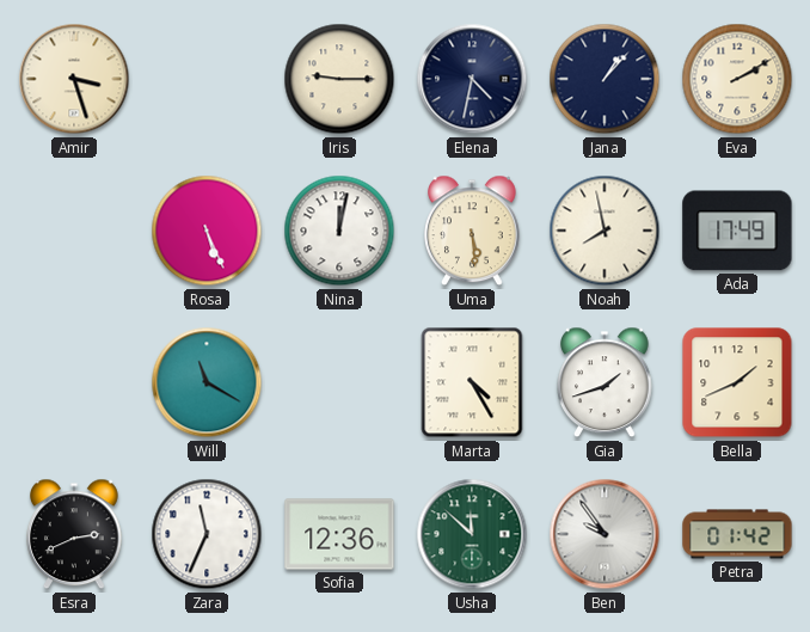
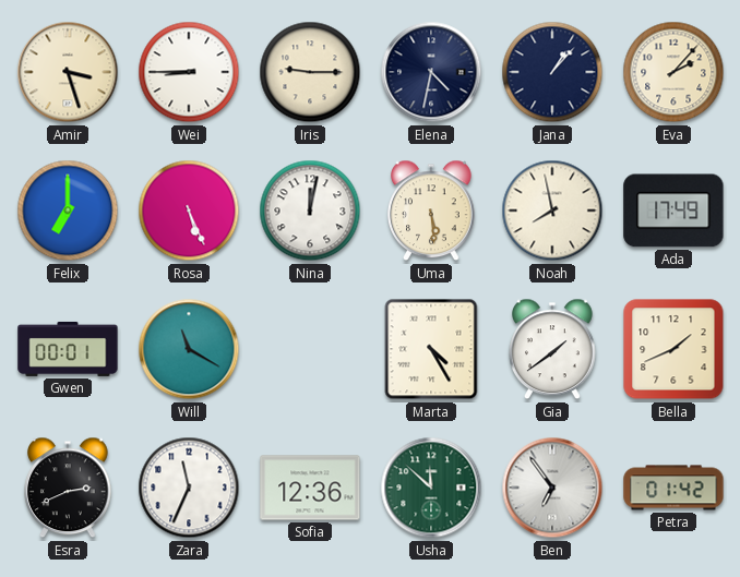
Wei: none -> 8:45 (189, 72)
Eva: 2:10 -> 2:07 (673, 72)
Felix: none -> 7:00 (68, 211)
Gwen: none -> 00:01 (68, 349)
Gia: 1:42 -> 1:39 (553, 349)
Ben: 9:54 -> 6:54 (552, 488)
